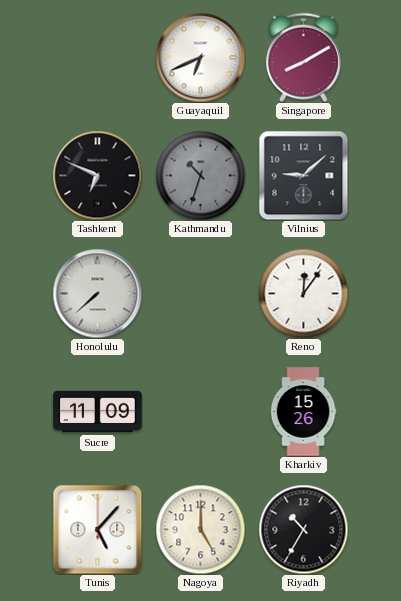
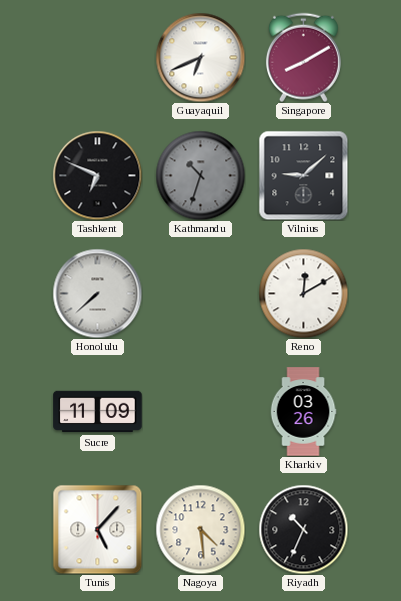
Reno: 12:06 -> 12:10 (303, 293)
Kharkiv: 15:26 -> 03:26 (303, 412)
Nagoya: 5:00 -> 4:29 (200, 529)
Riyadh: 10:35 -> 10:34 (303, 529)
